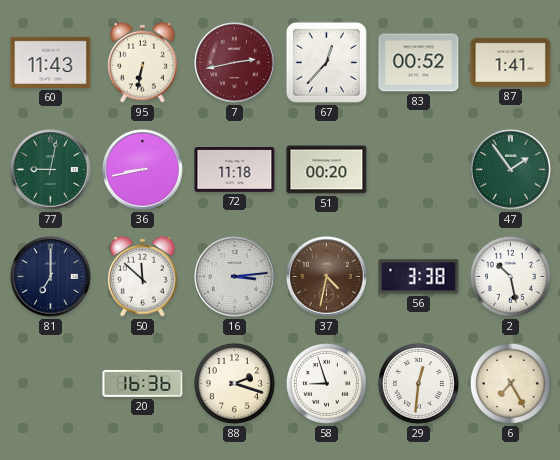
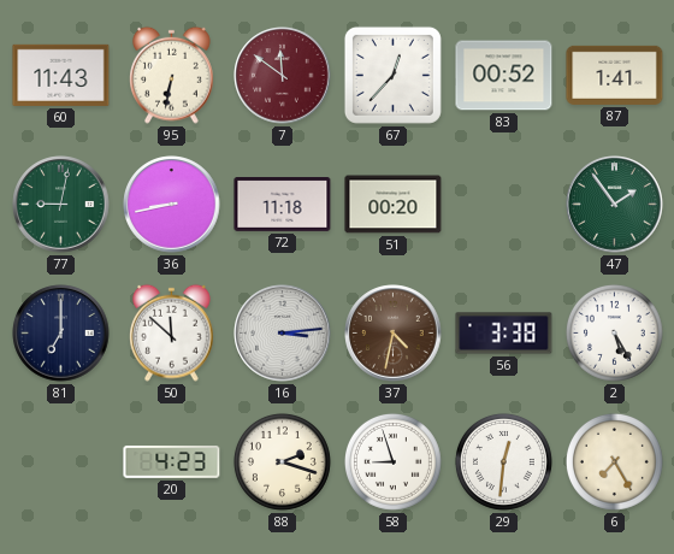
7: 2:43 -> 11:51 (283, 76)
2: 10:28 -> 5:25 (614, 332)
20: 16:36 -> 4:23 (172, 461)
